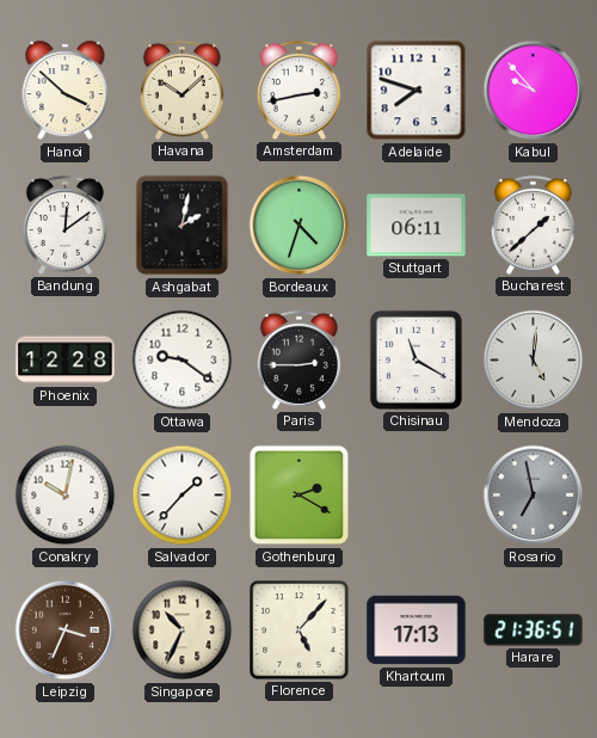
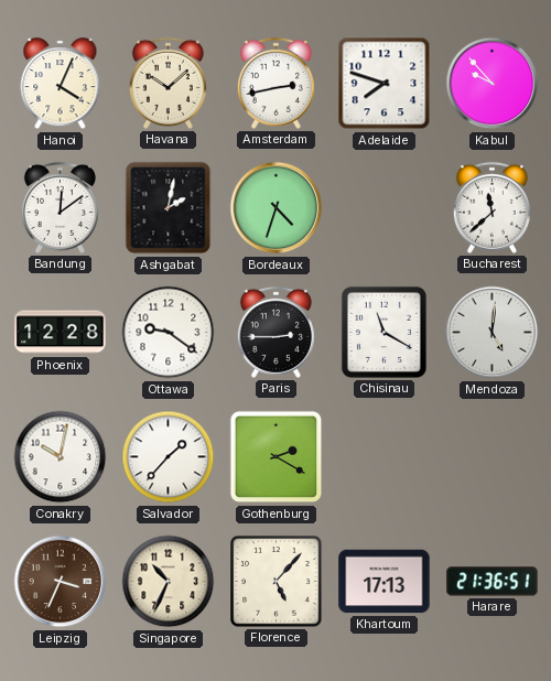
Hanoi: 3:52 -> 4:04 (61, 84)
Stuttgart: 06:11 -> none (417, 226)
Bucharest: 1:38 -> 11:38 (491, 207)
Rosario: 6:58 -> none (534, 496)
